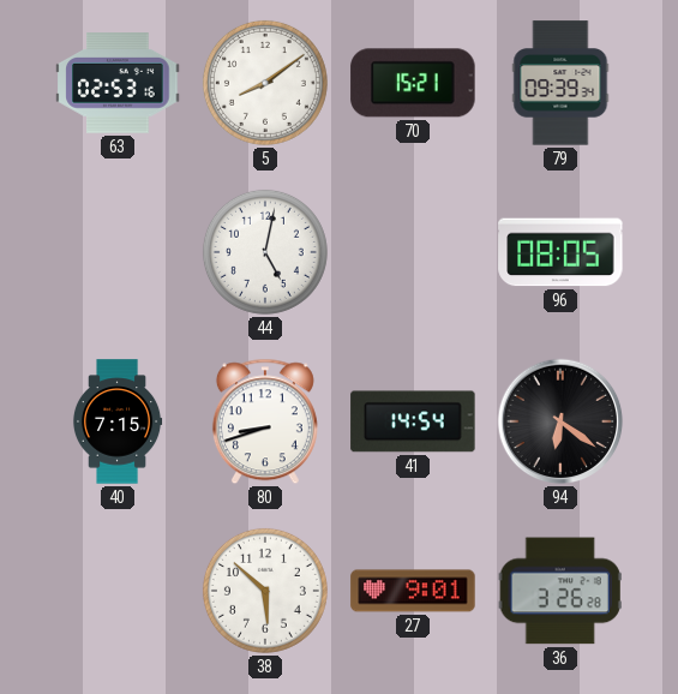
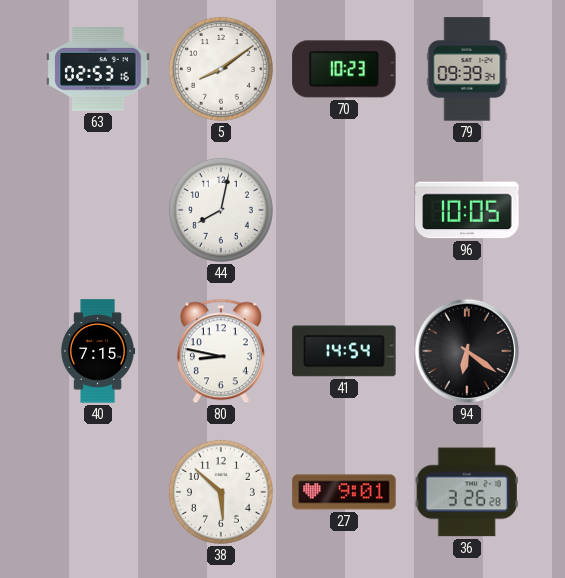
70: 15:21 -> 10:23 (344, 69)
44: 5:02 -> 8:02 (221, 210)
96: 08:05 -> 10:05 (467, 210)
80: 8:42 -> 8:47 (221, 351)
